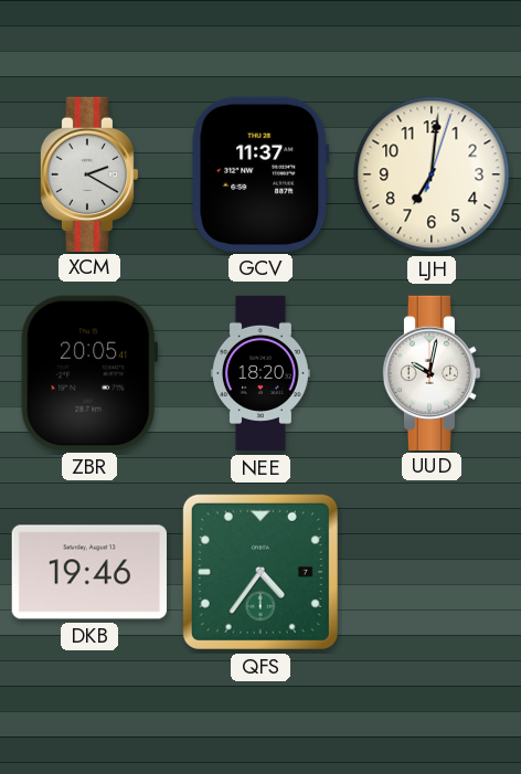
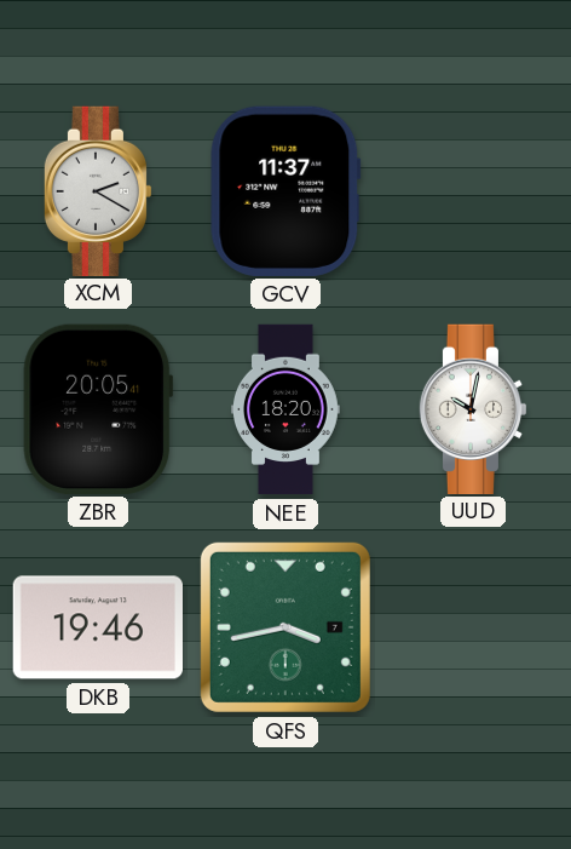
LJH: 7:01 -> none (432, 174)
QFS: 4:36 -> 3:43 (285, 627)
